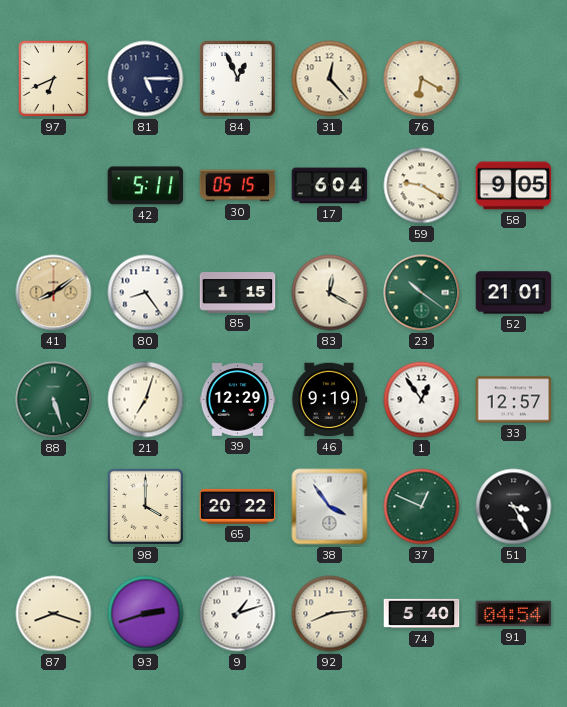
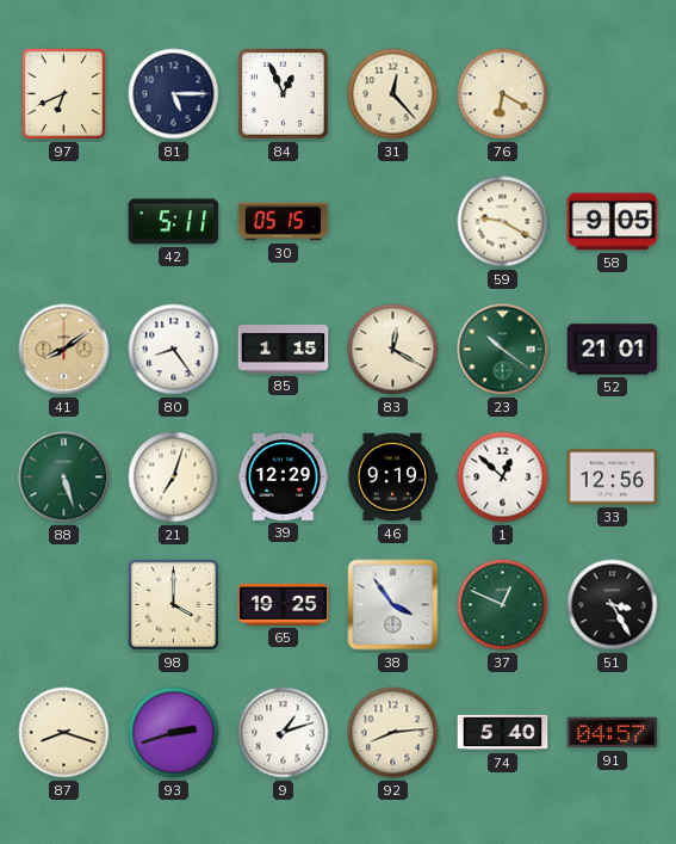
17: 6:04 -> none (330, 186)
1: 12:54 -> 12:52 (503, 478)
33: 12:57 -> 12:56 (613, 478)
65: 20:22 -> 19:25 (284, 604)
91: 04:54 -> 04:57 (613, 733)
